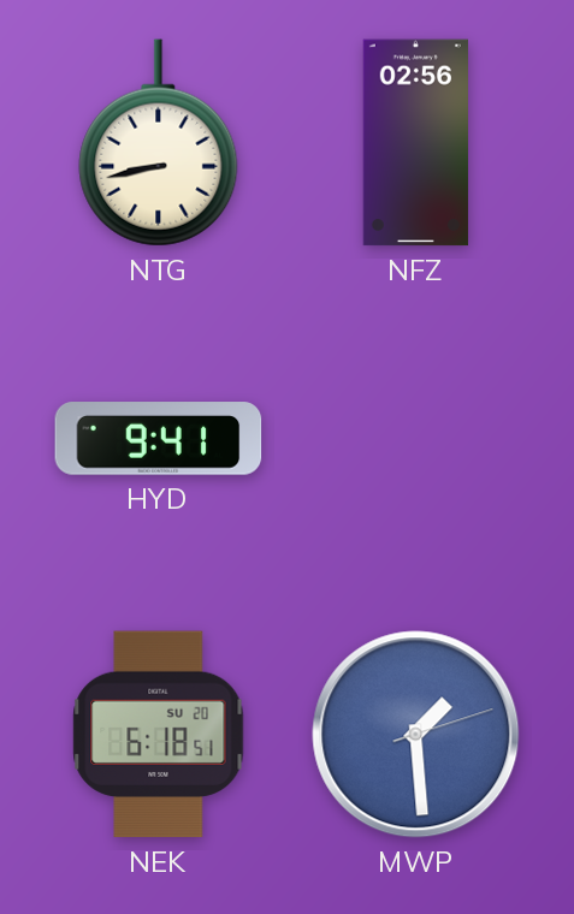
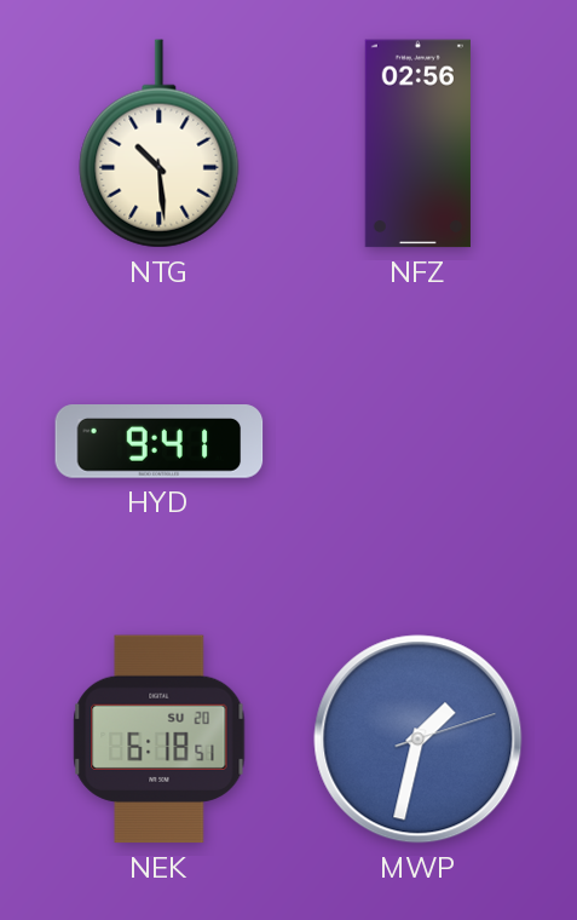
NTG: 8:43 -> 10:29 (160, 144)
MWP: 1:29 -> 1:32 (419, 740)
